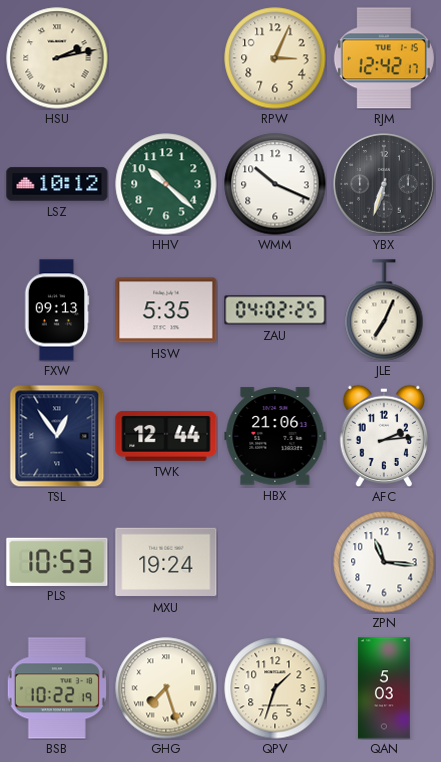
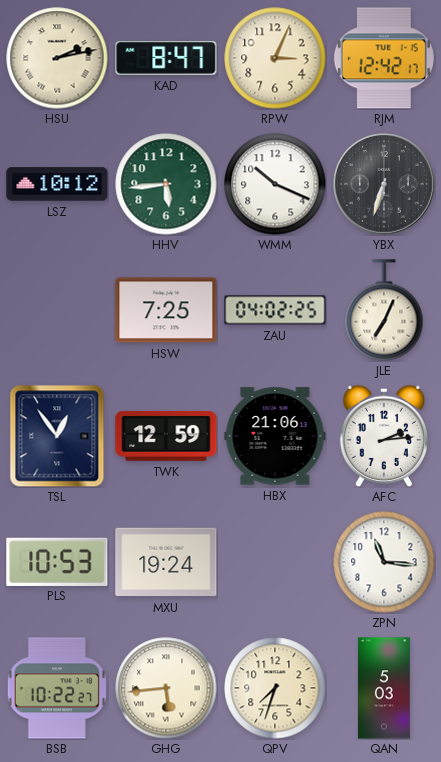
KAD: none -> 8:47 (166, 59)
HHV: 10:22 -> 5:44 (166, 184)
FXW: 09:13 -> none (57, 310)
HSW: 5:35 -> 7:25 (166, 310)
TWK: 12:44 -> 12:59 (166, 437)
BSB: 10:22:19 -> 10:22:27 (57, 688)
GHG: 7:27 -> 5:44 (166, 688)
QPV: 1:33 -> 7:33 (275, 688)
